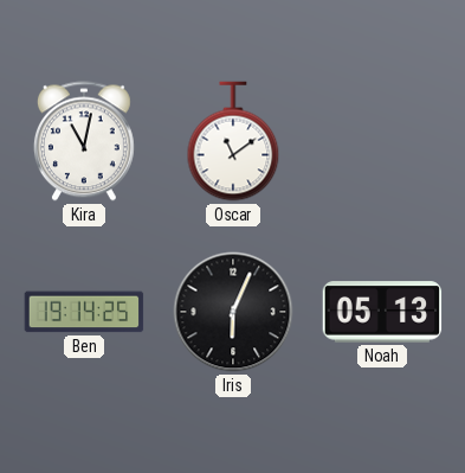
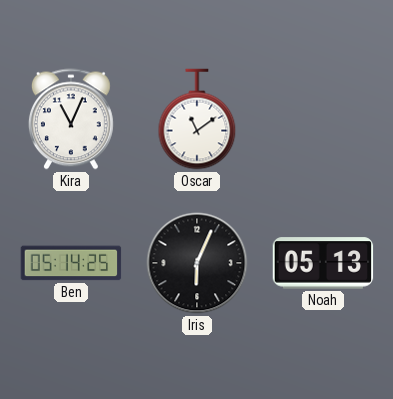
Kira: 11:02 -> 11:04 (71, 119)
Ben: 19:14 -> 05:14 (71, 263)
